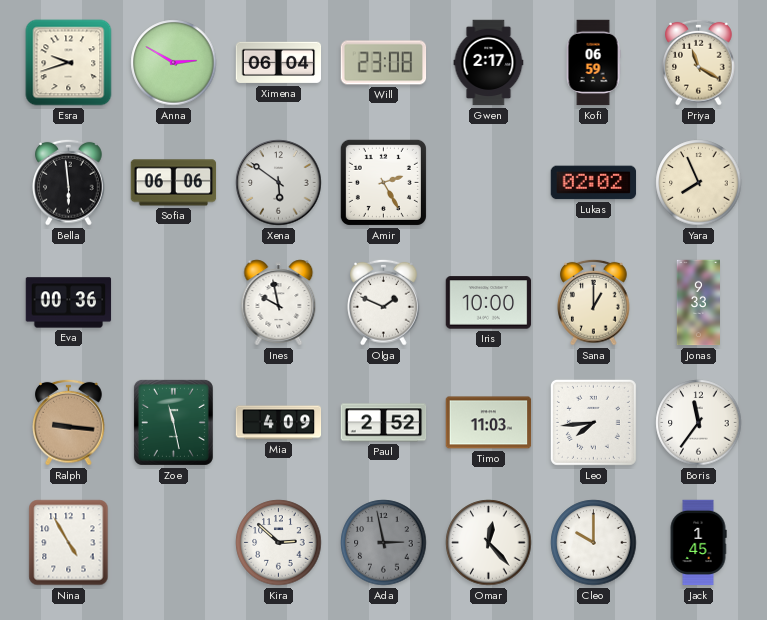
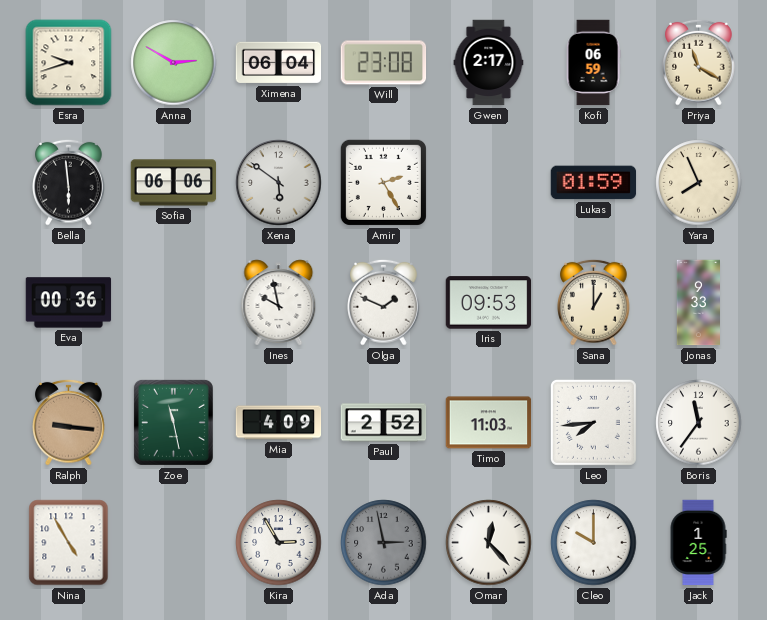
Lukas: 02:02 -> 01:59 (594, 183)
Iris: 10:00 -> 09:53 (489, 303)
Kira: 2:52 -> 2:55 (279, 543)
Jack: 1:45 -> 1:25 (698, 543)
